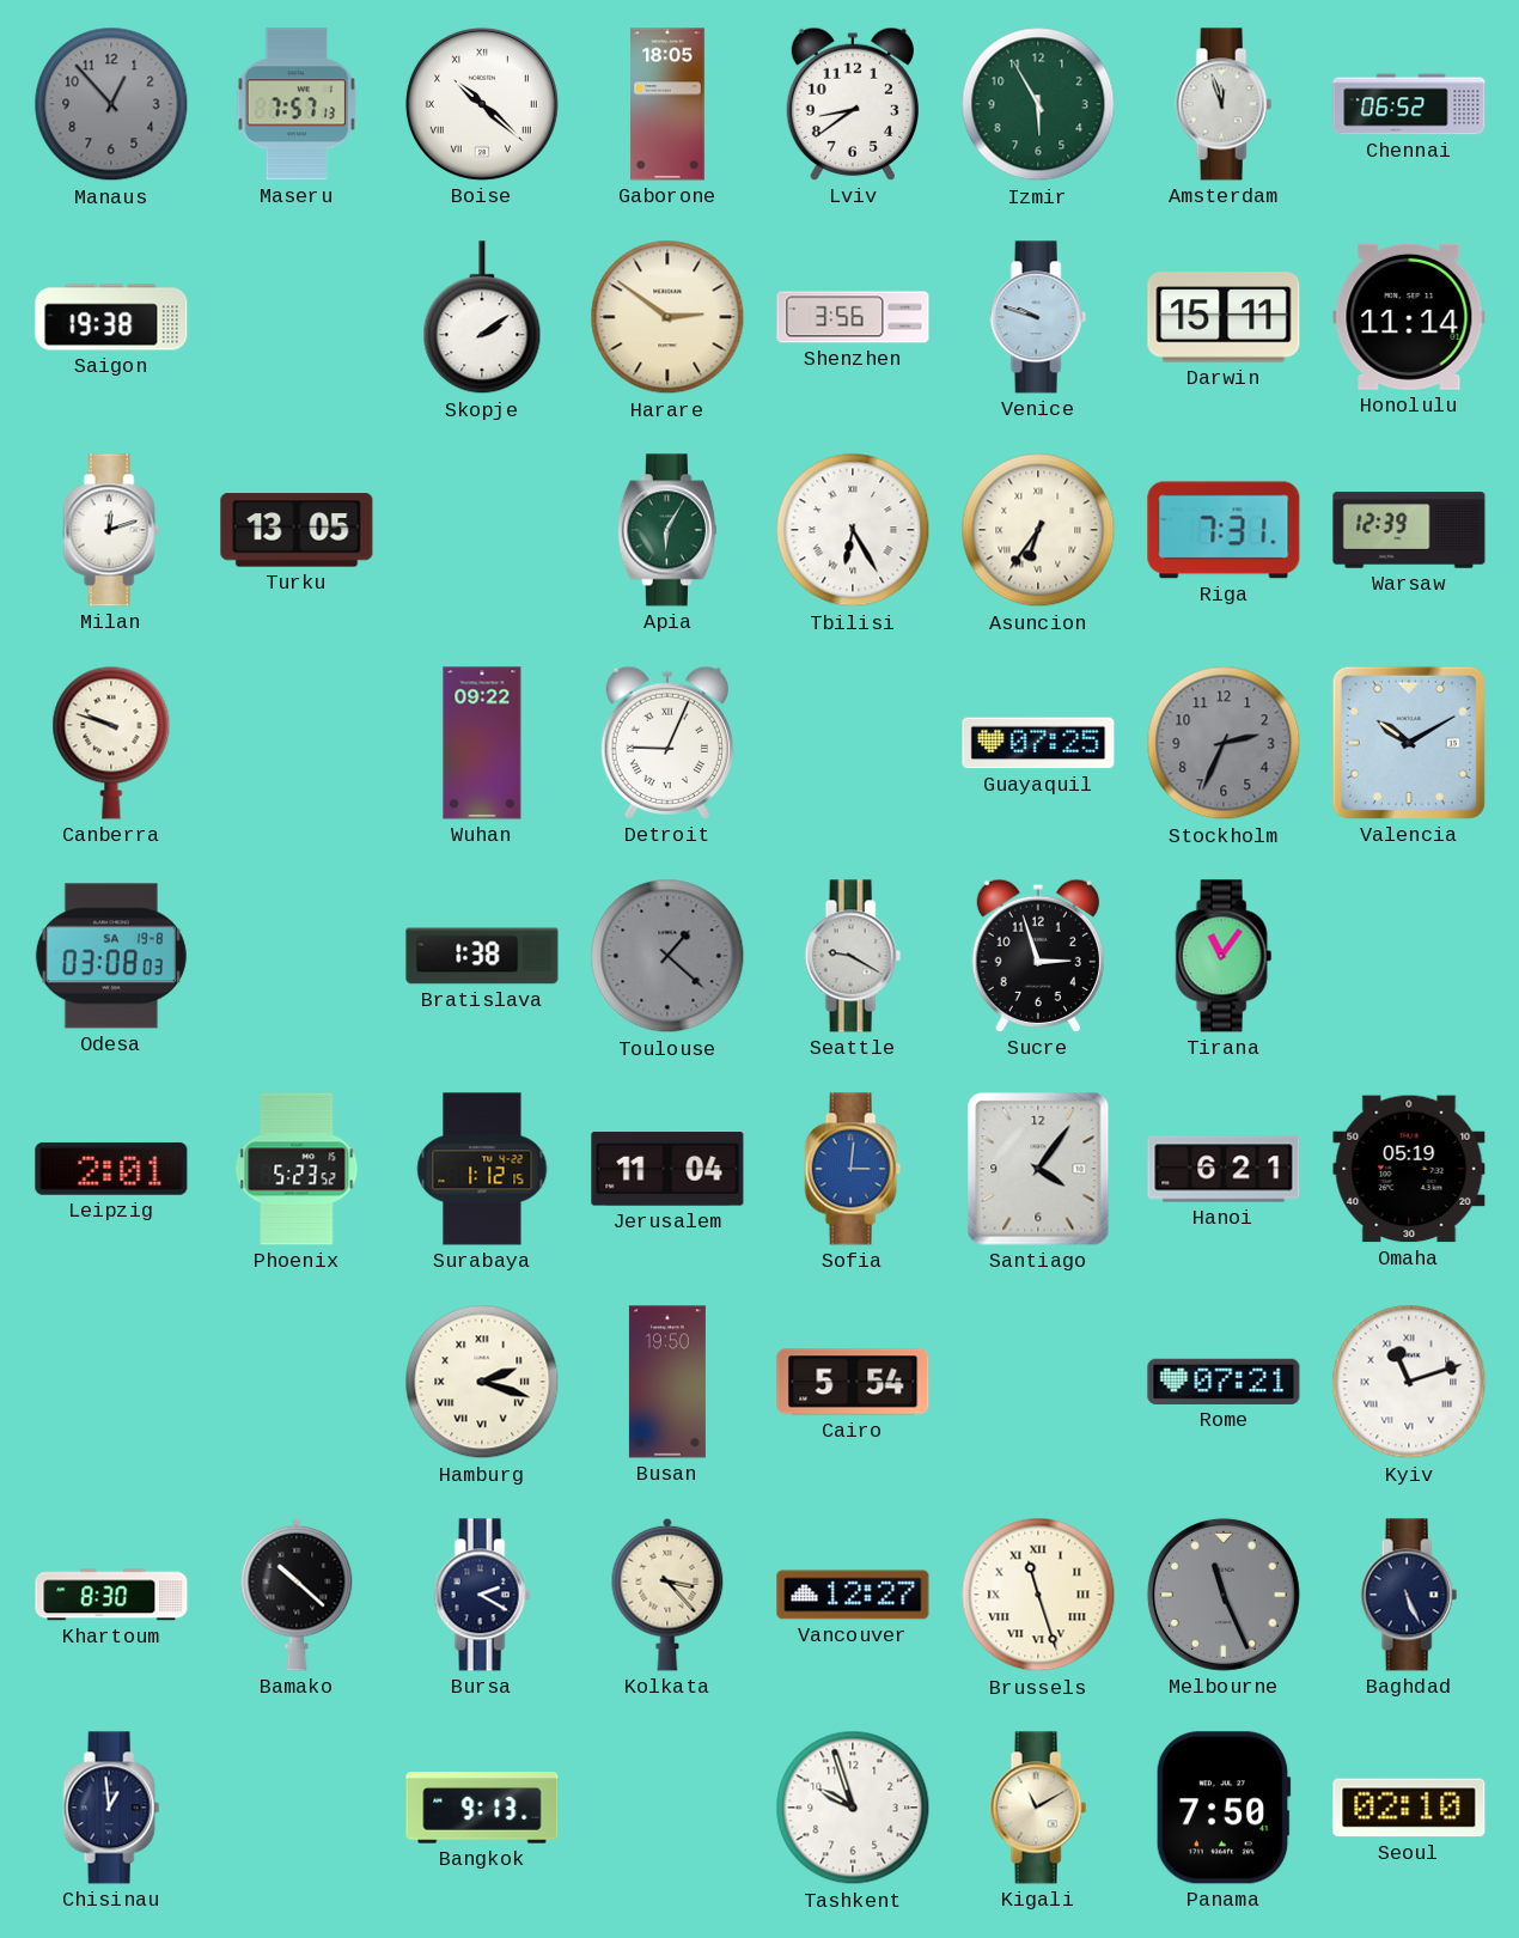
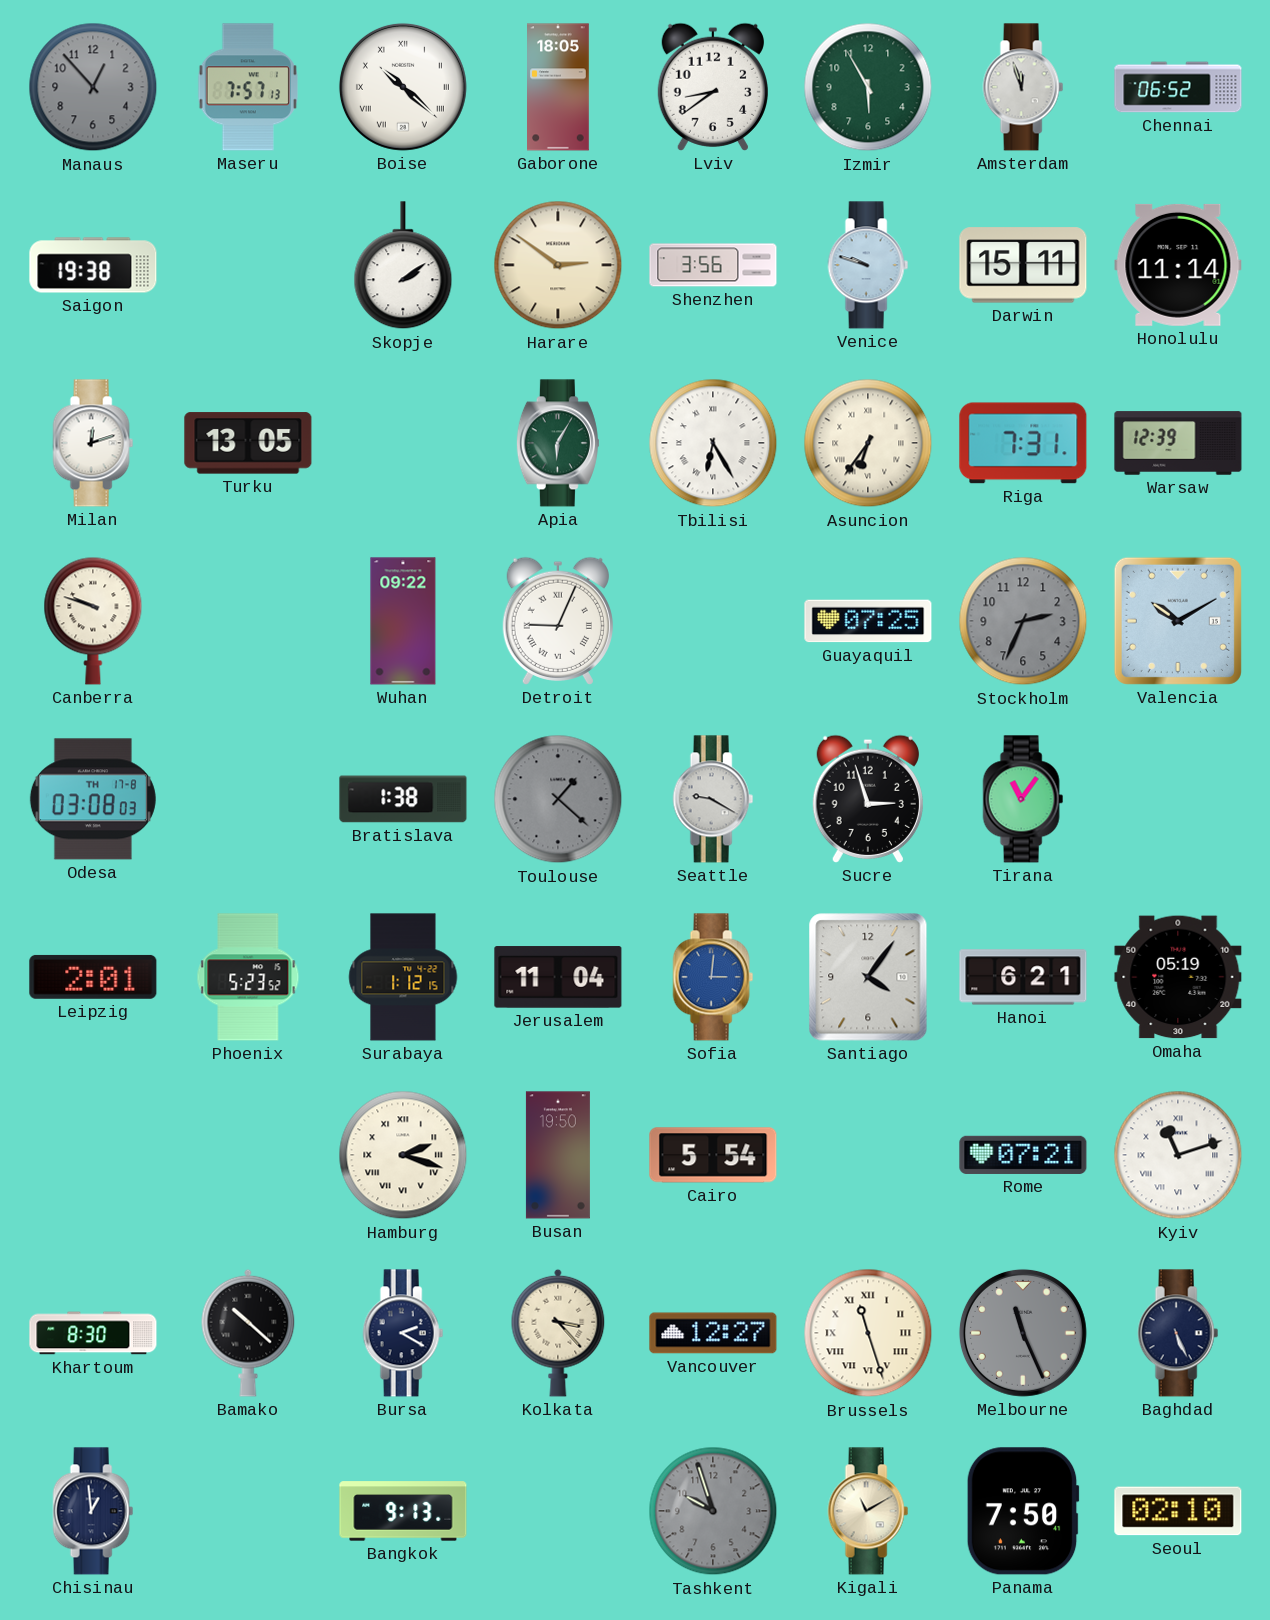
Odesa date: SA 19-8 -> TH 17-8 (93, 799)
Tashkent dial: white -> grey (713, 1511)
